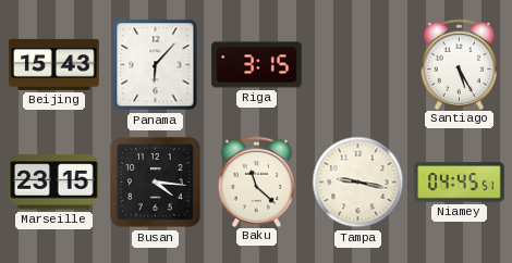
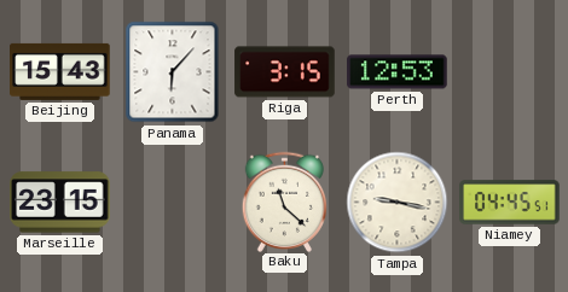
Perth: none -> 12:53 (398, 72)
Santiago: 5:25 -> none (460, 64)
Busan: 4:16 -> none (156, 183)
